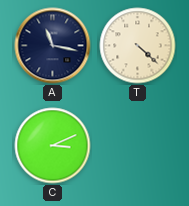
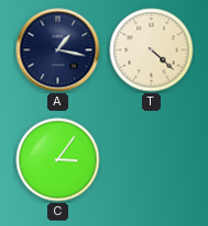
A: 11:17 -> 1:17 (58, 50)
C: 3:11 -> 3:06 (58, 160)
